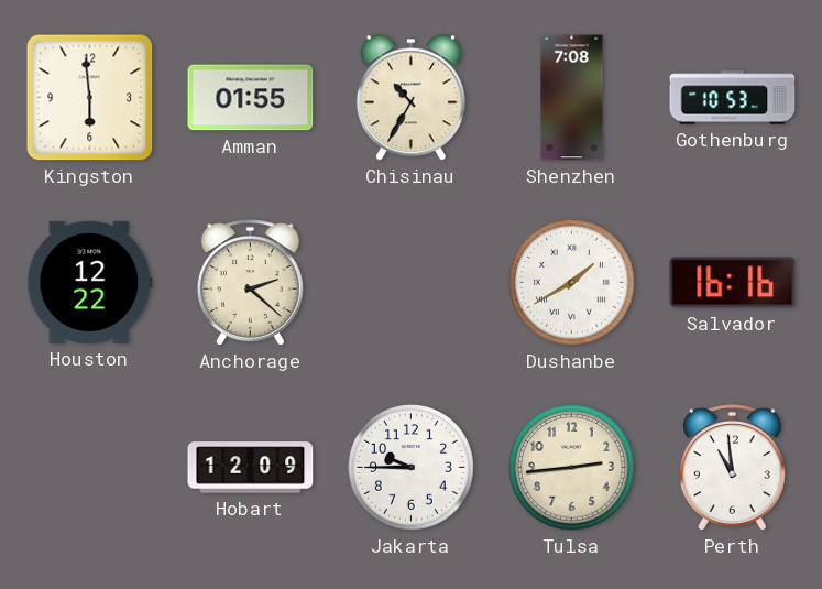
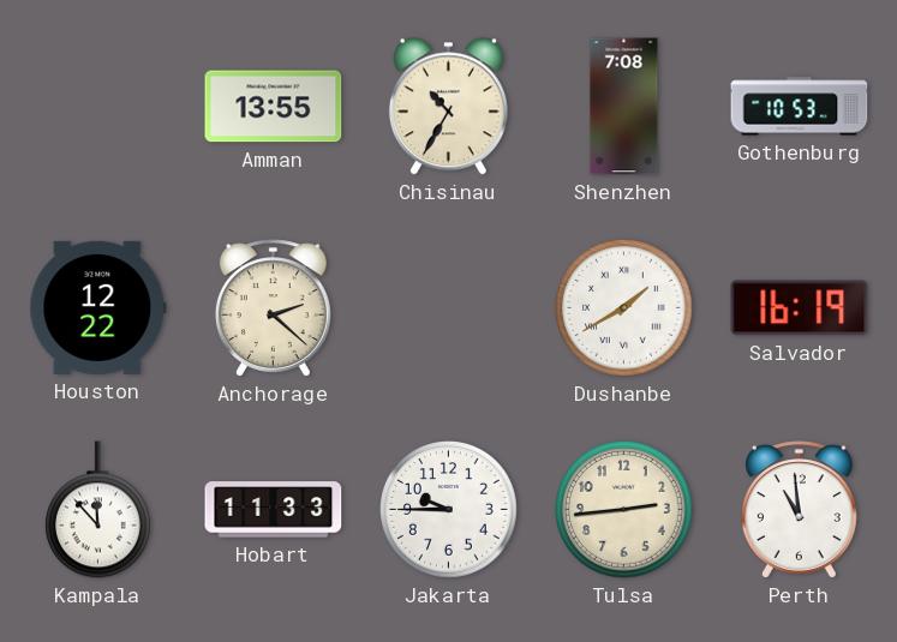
Kingston: 5:59 -> none (90, 98)
Amman: 01:55 -> 13:55 (274, 107)
Salvador: 16:16 -> 16:19 (800, 308)
Kampala: none -> 11:53 (98, 510)
Hobart: 12:09 -> 11:33 (274, 510)
